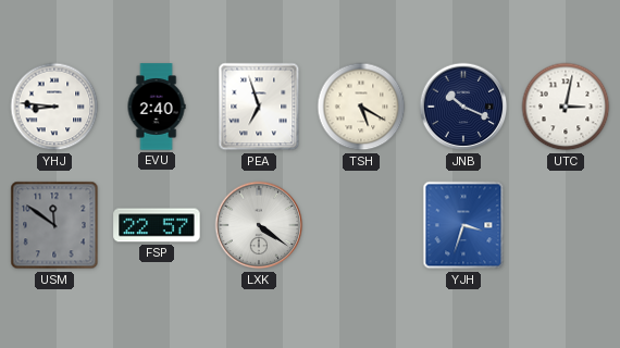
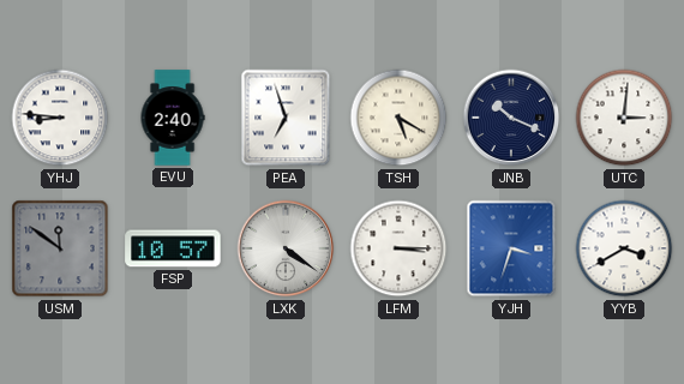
UTC: 3:02 -> 3:01 (624, 118)
FSP: 22:57 -> 10:57 (173, 248)
LFM: none -> 3:15 (398, 248)
YYB: none -> 3:40 (624, 248)
